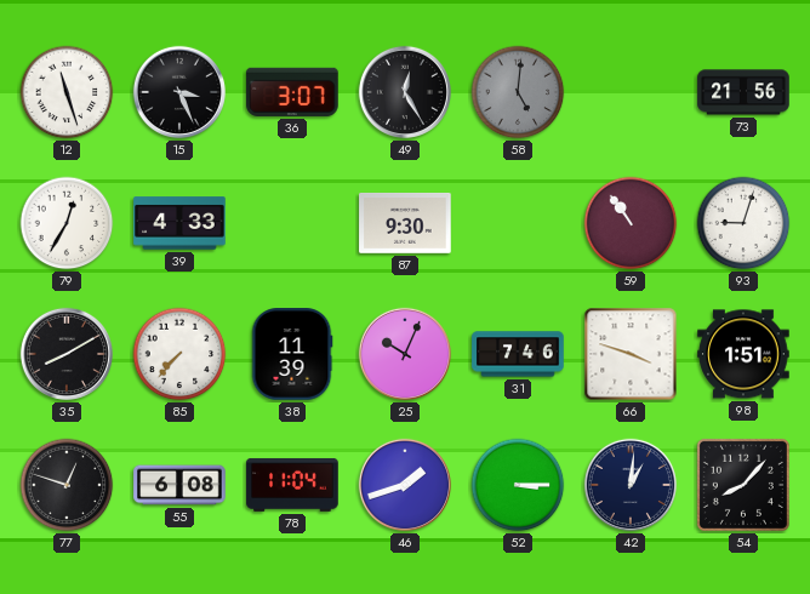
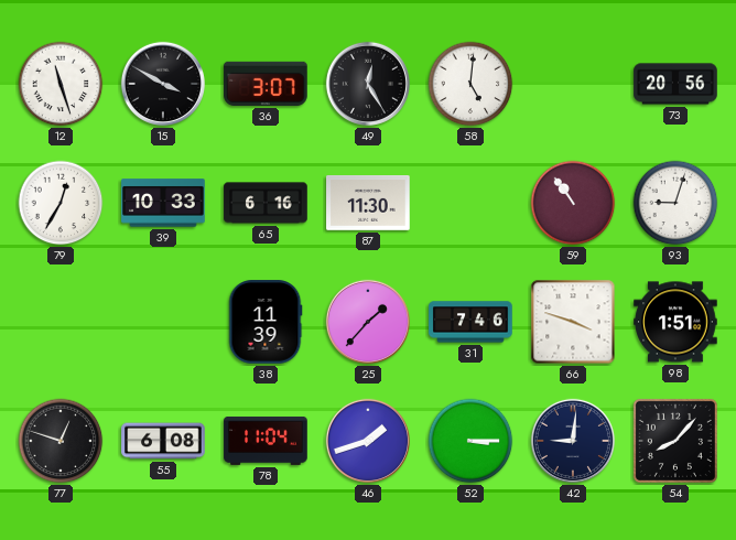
15: 3:26 -> 3:50 (163, 84)
58 dial: grey -> white (470, 84)
73: 21:56 -> 20:56 (675, 84)
39: 4:33 -> 10:33 (163, 203)
65: none -> 6:16 (266, 203)
87: 9:30 -> 11:30 (368, 204)
35: 8:10 -> none (67, 354)
85: 7:37 -> none (179, 354)
25: 10:04 -> 1:37 (368, 322)
42: 1:01 -> 9:01 (573, 441)
